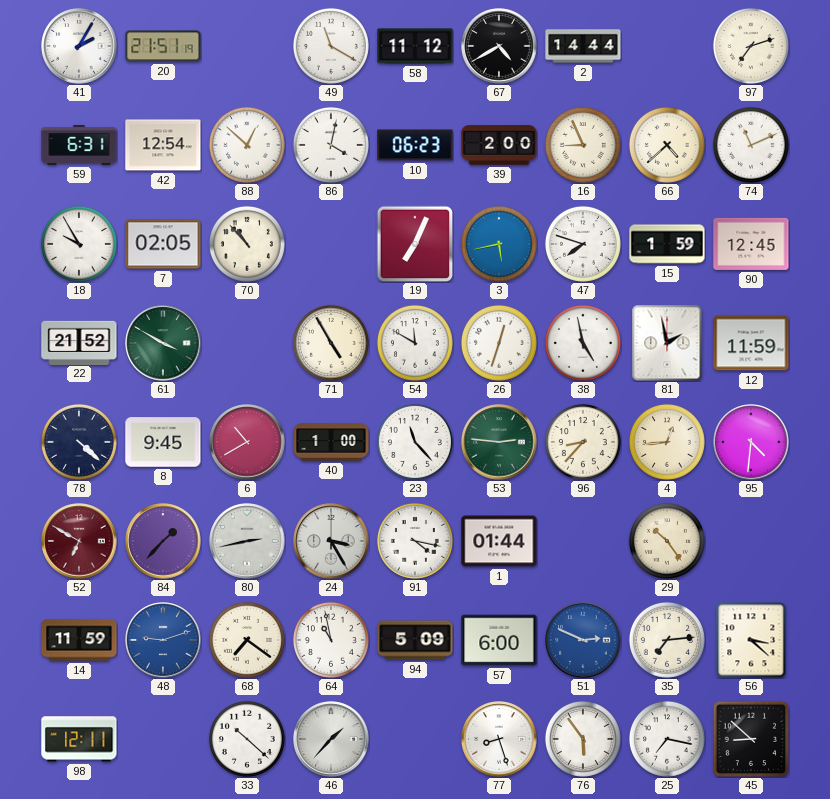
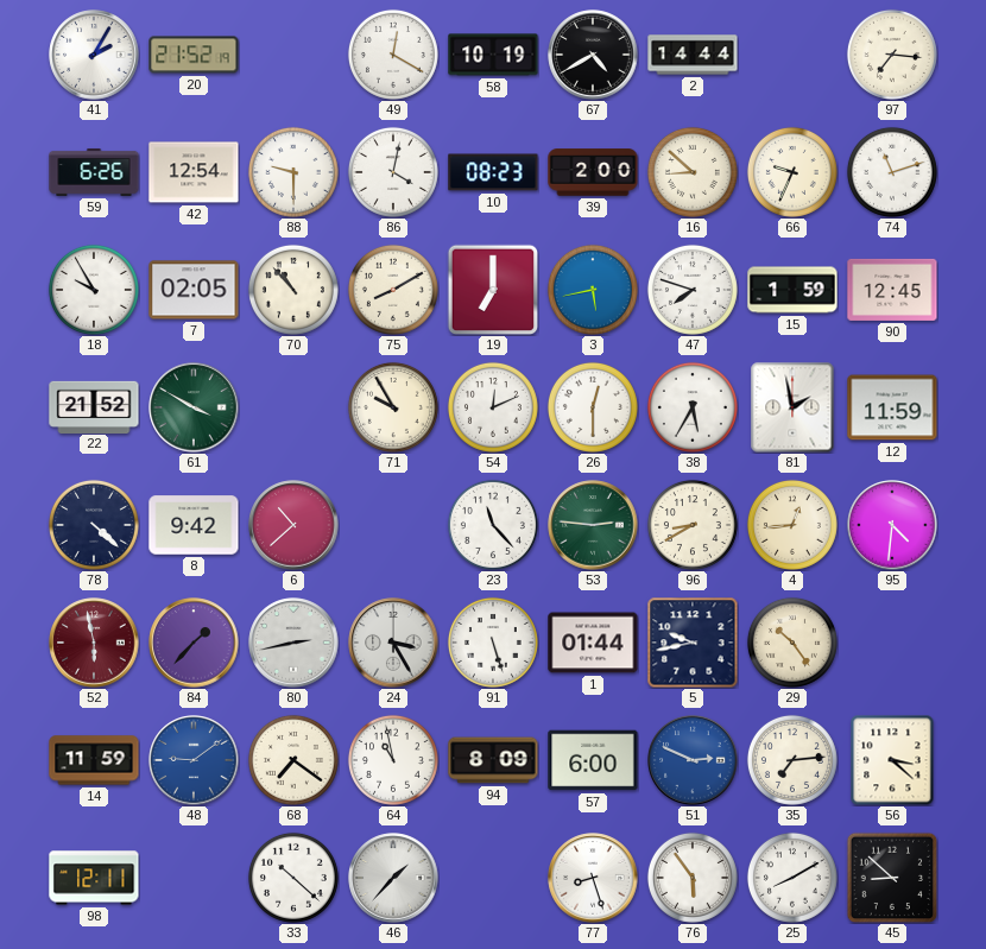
20: 21:51 -> 21:52 (194, 55)
49: 11:20 -> 12:20 (393, 55)
58: 11:12 -> 10:19 (493, 55)
97: 7:12 -> 7:16 (892, 55)
59: 6:31 -> 6:26 (94, 172)
88: 12:52 -> 9:30 (293, 172)
10: 06:23 -> 08:23 (493, 172)
16: 8:56 -> 8:52 (693, 172)
66: 4:38 -> 9:34 (792, 172)
74: 11:11 -> 11:12 (892, 172)
75: none -> 8:10 (393, 290)
19: 7:04 -> 7:00 (493, 290)
71: 4:55 -> 9:55 (393, 407)
54: 11:50 -> 12:11 (493, 407)
26: 12:33 -> 12:30 (593, 407)
38: 4:58 -> 5:35 (693, 407)
8: 9:45 -> 9:42 (194, 525)
6: 10:40 -> 10:38 (293, 525)
40: 1:00 -> none (331, 442)
96: 8:37 -> 8:40 (693, 525)
52: 6:50 -> 5:58 (94, 643)
91: 4:17 -> 5:27 (493, 643)
5: none -> 9:43 (693, 643)
48: 9:12 -> 9:09 (194, 760)
94: 5:09 -> 8:09 (493, 760)
25: 7:17 -> 8:10 (792, 878)
